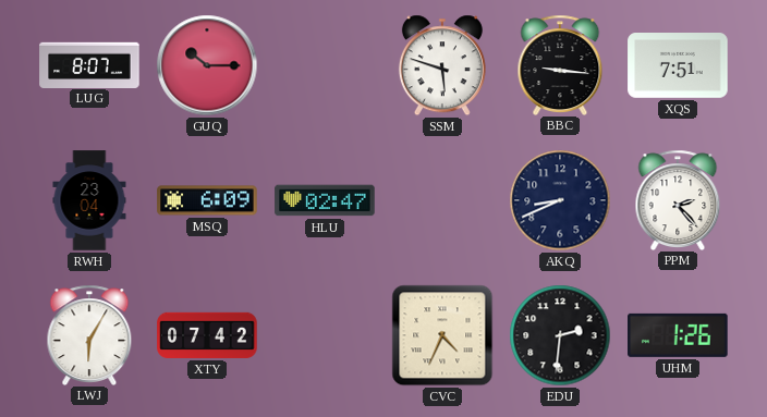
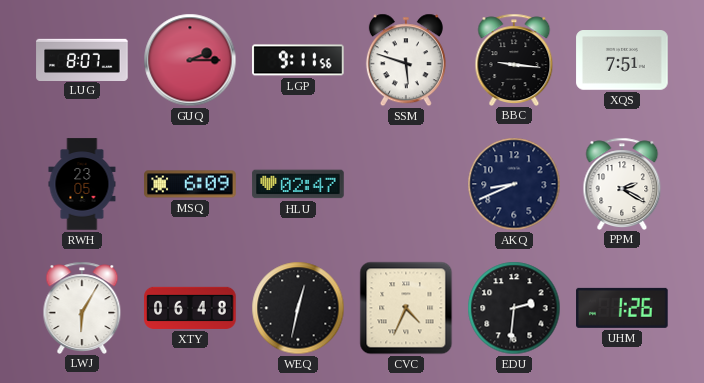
GUQ: 10:15 -> 2:15 (190, 60)
LGP: none -> 9:11 (298, 60)
RWH: 23:04 -> 23:05 (82, 184)
PPM: 2:23 -> 2:20 (622, 183)
XTY: 07:42 -> 06:48 (190, 308)
WEQ: none -> 12:32 (298, 308)
